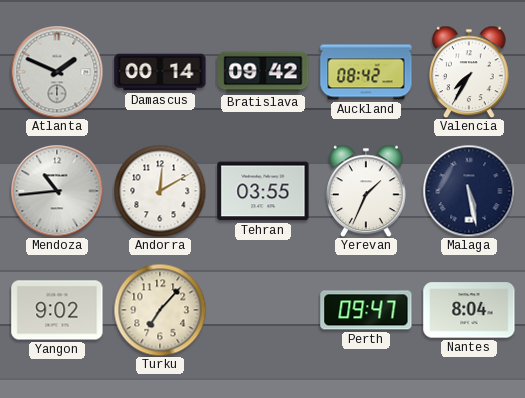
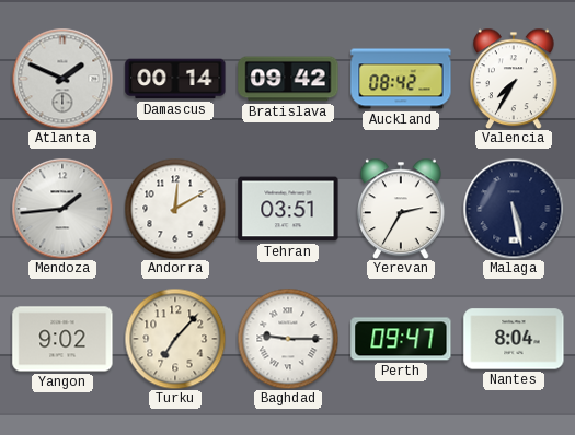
Mendoza: 10:44 -> 1:44 (62, 209)
Tehran: 03:55 -> 03:51 (288, 209)
Yerevan: 1:34 -> 2:35 (401, 209)
Baghdad: none -> 9:15 (288, 339)
